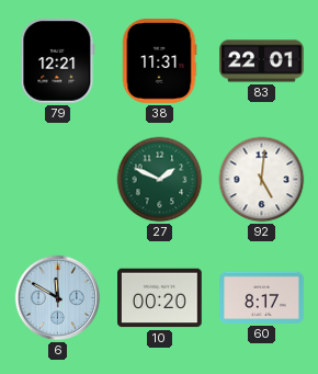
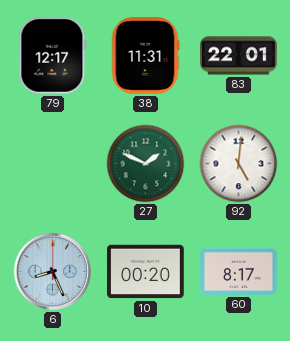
79: 12:21 -> 12:17 (53, 56)
6: 11:50 -> 8:26 (53, 272)
